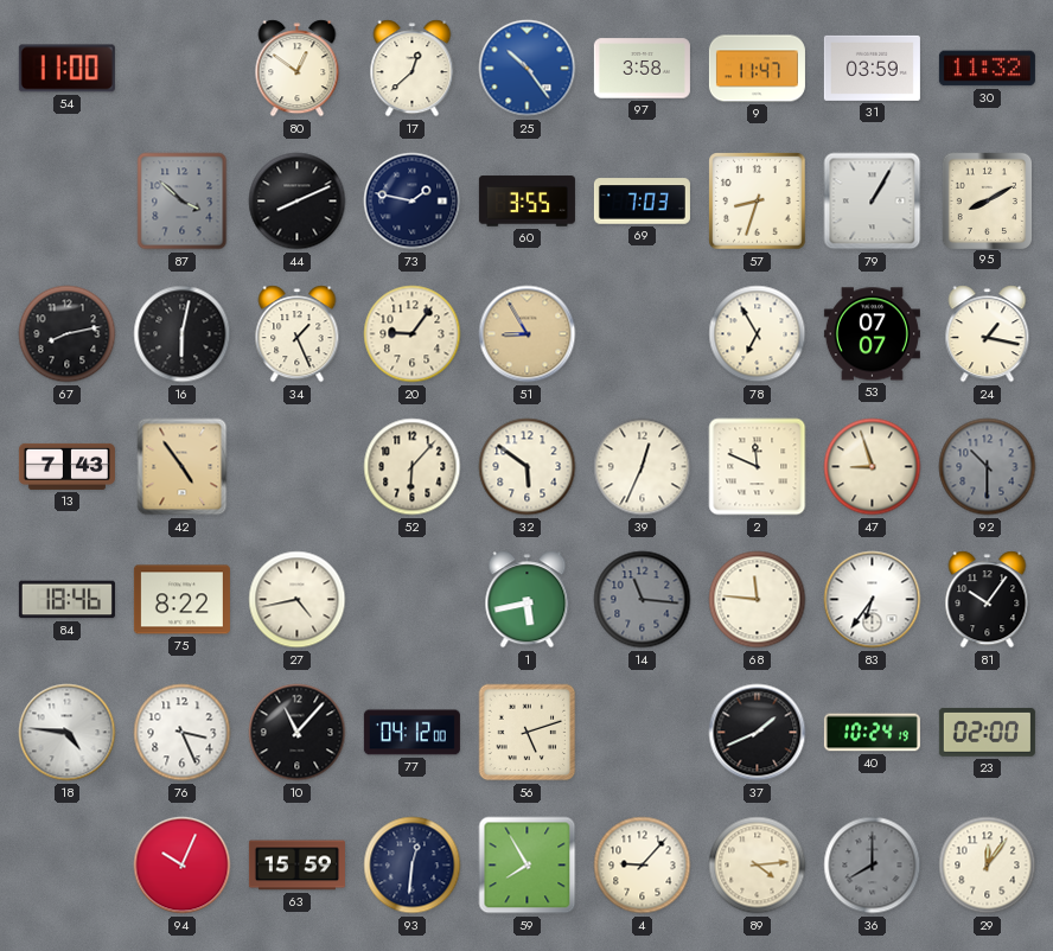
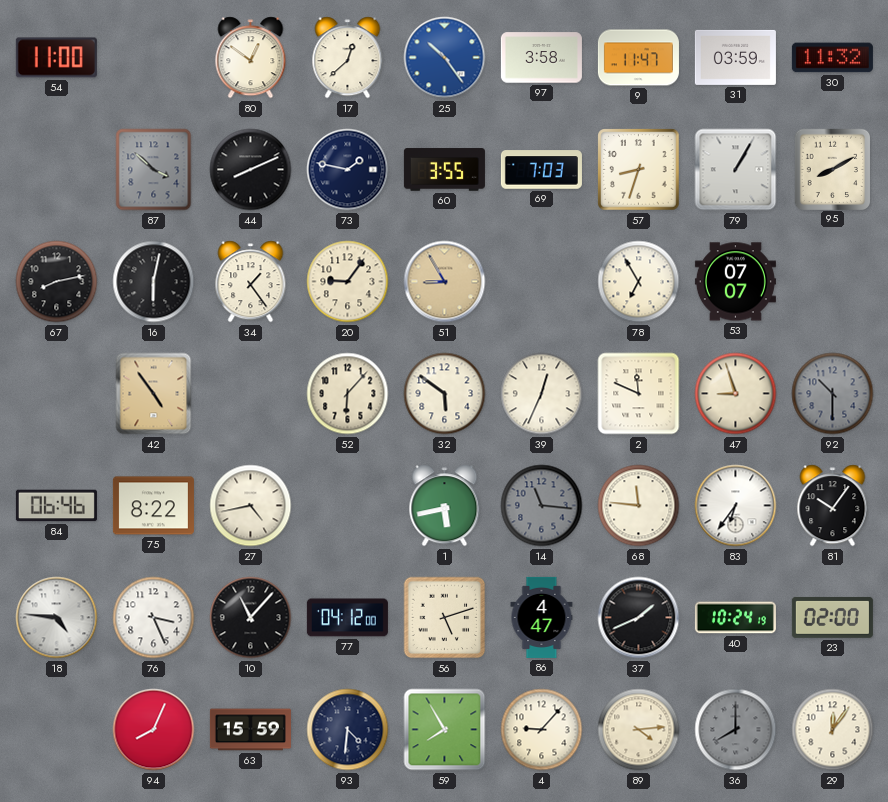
34: 1:26 -> 1:24 (251, 282)
24: 1:17 -> none (988, 334)
13: 7:43 -> none (66, 466)
84: 18:46 -> 06:46 (56, 506)
86: none -> 4:47 (542, 617)
94: 10:04 -> 8:04 (154, 730)
93: 12:31 -> 4:31 (348, 730)
